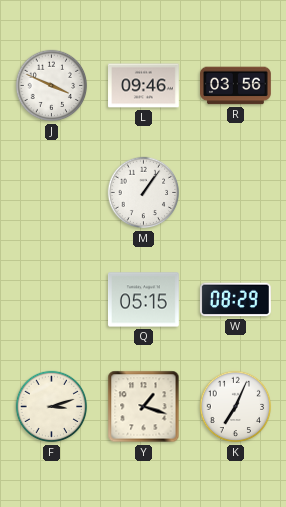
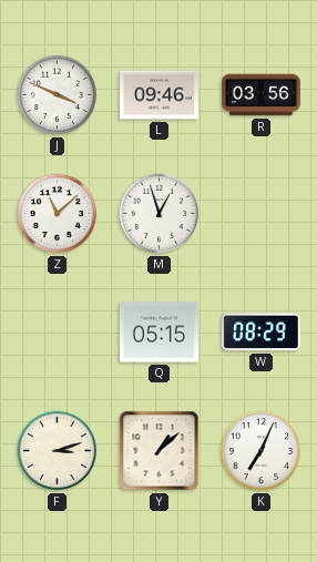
Z: none -> 11:08 (58, 214)
M: 1:06 -> 12:57 (160, 214)
Y: 1:18 -> 1:08 (160, 451)
